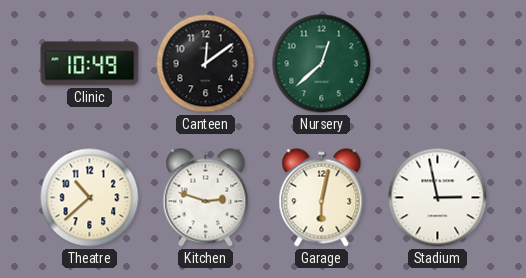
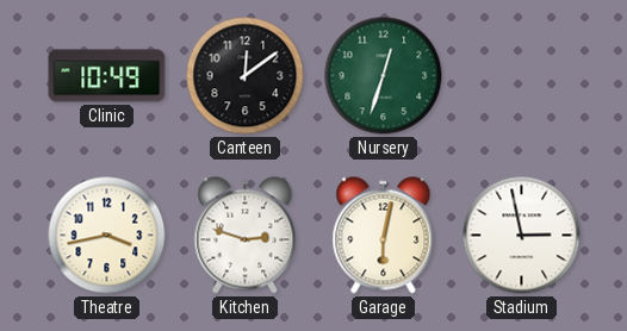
Nursery: 12:38 -> 12:33 (384, 76)
Theatre: 10:38 -> 3:43 (107, 236)
